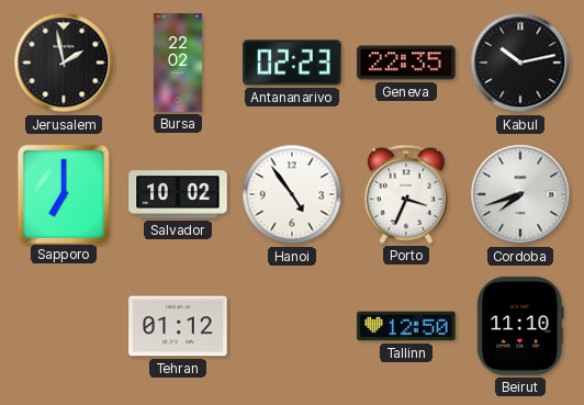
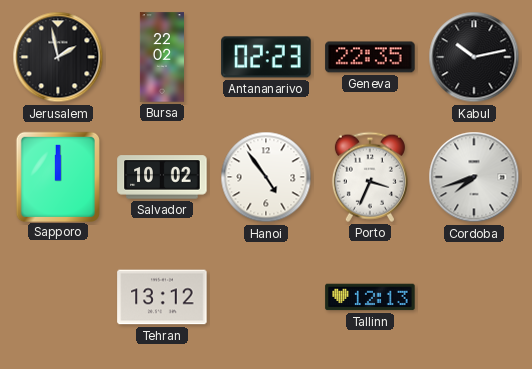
Sapporo: 7:00 -> 12:00 (57, 176)
Tehran: 01:12 -> 13:12 (162, 297)
Tallinn: 12:50 -> 12:13 (370, 297)
Beirut: 11:10 -> none (520, 326)
